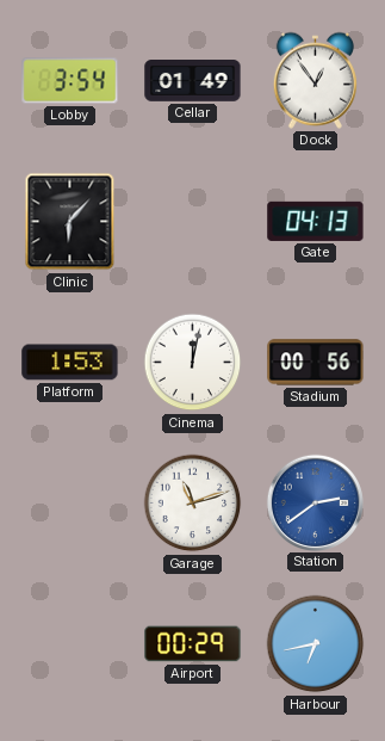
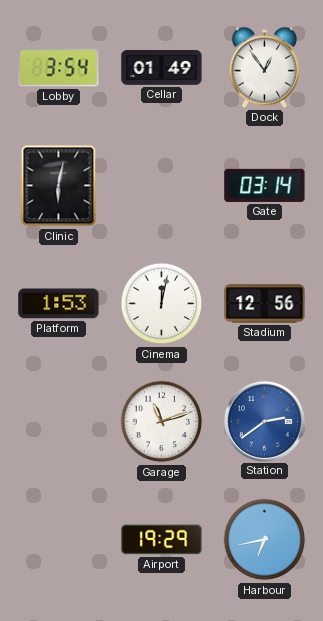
Clinic: 6:07 -> 6:02 (59, 186)
Gate: 04:13 -> 03:14 (265, 185)
Stadium: 00:56 -> 12:56 (265, 304)
Airport: 00:29 -> 19:29 (162, 540)
